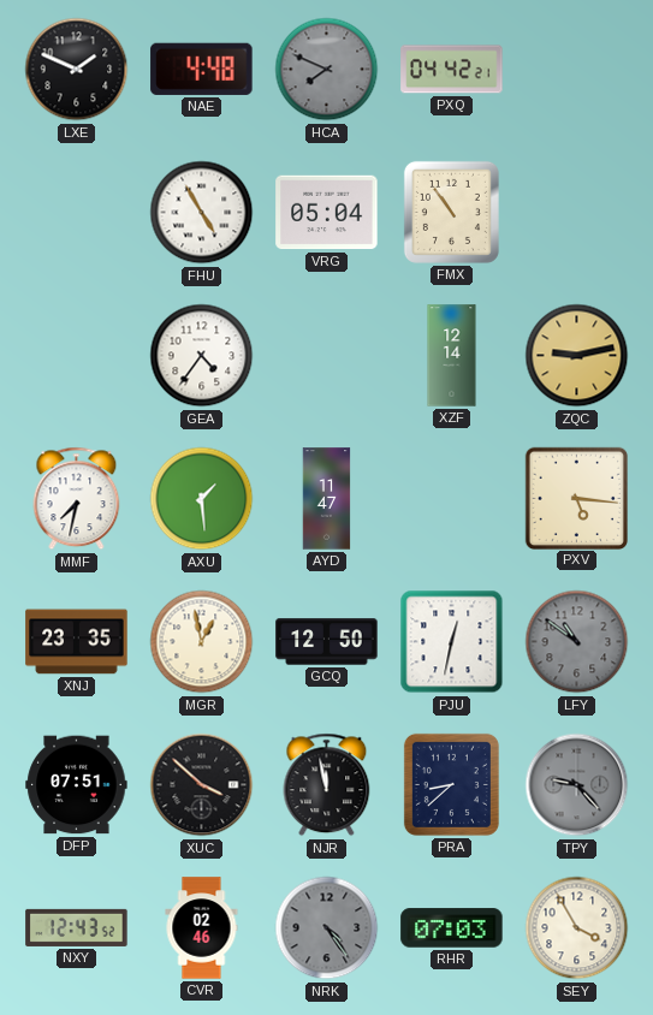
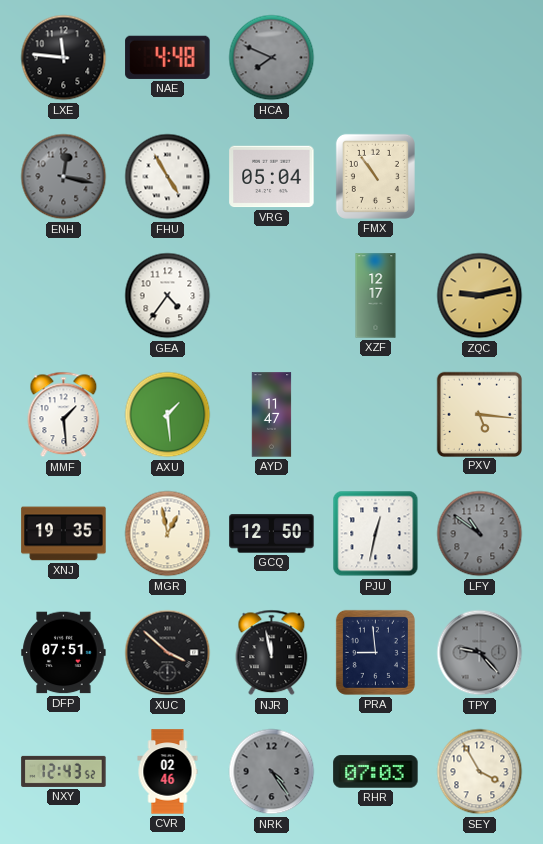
LXE: 1:49 -> 11:46 (64, 58)
PXQ: 04:42 -> none (452, 70)
ENH: none -> 12:17 (64, 177)
XZF: 12:14 -> 12:17 (376, 296)
MMF: 7:32 -> 1:29 (64, 415)
XNJ: 23:35 -> 19:35 (64, 534)
PRA: 8:38 -> 8:59 (375, 652)
